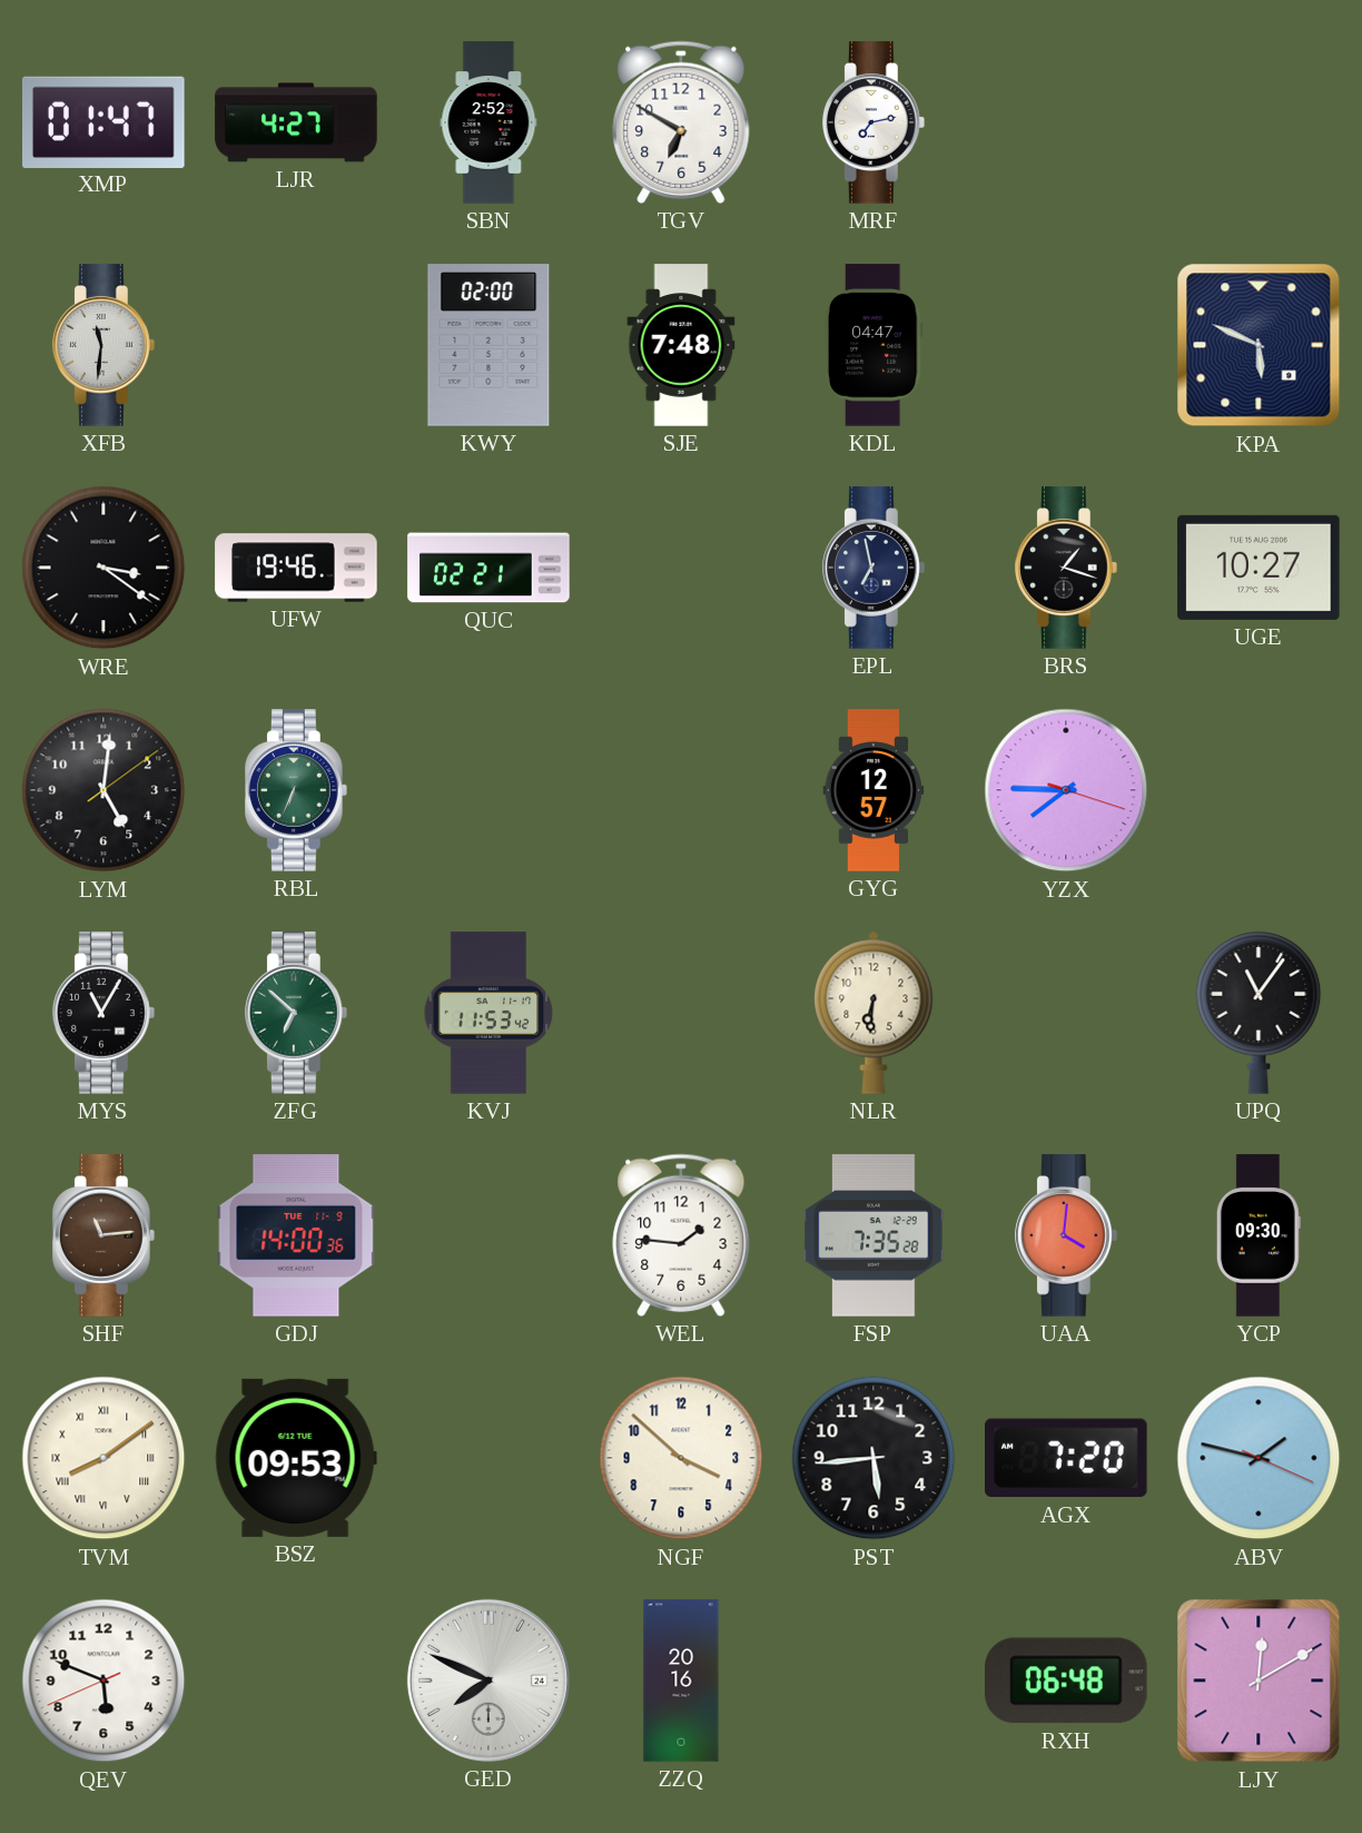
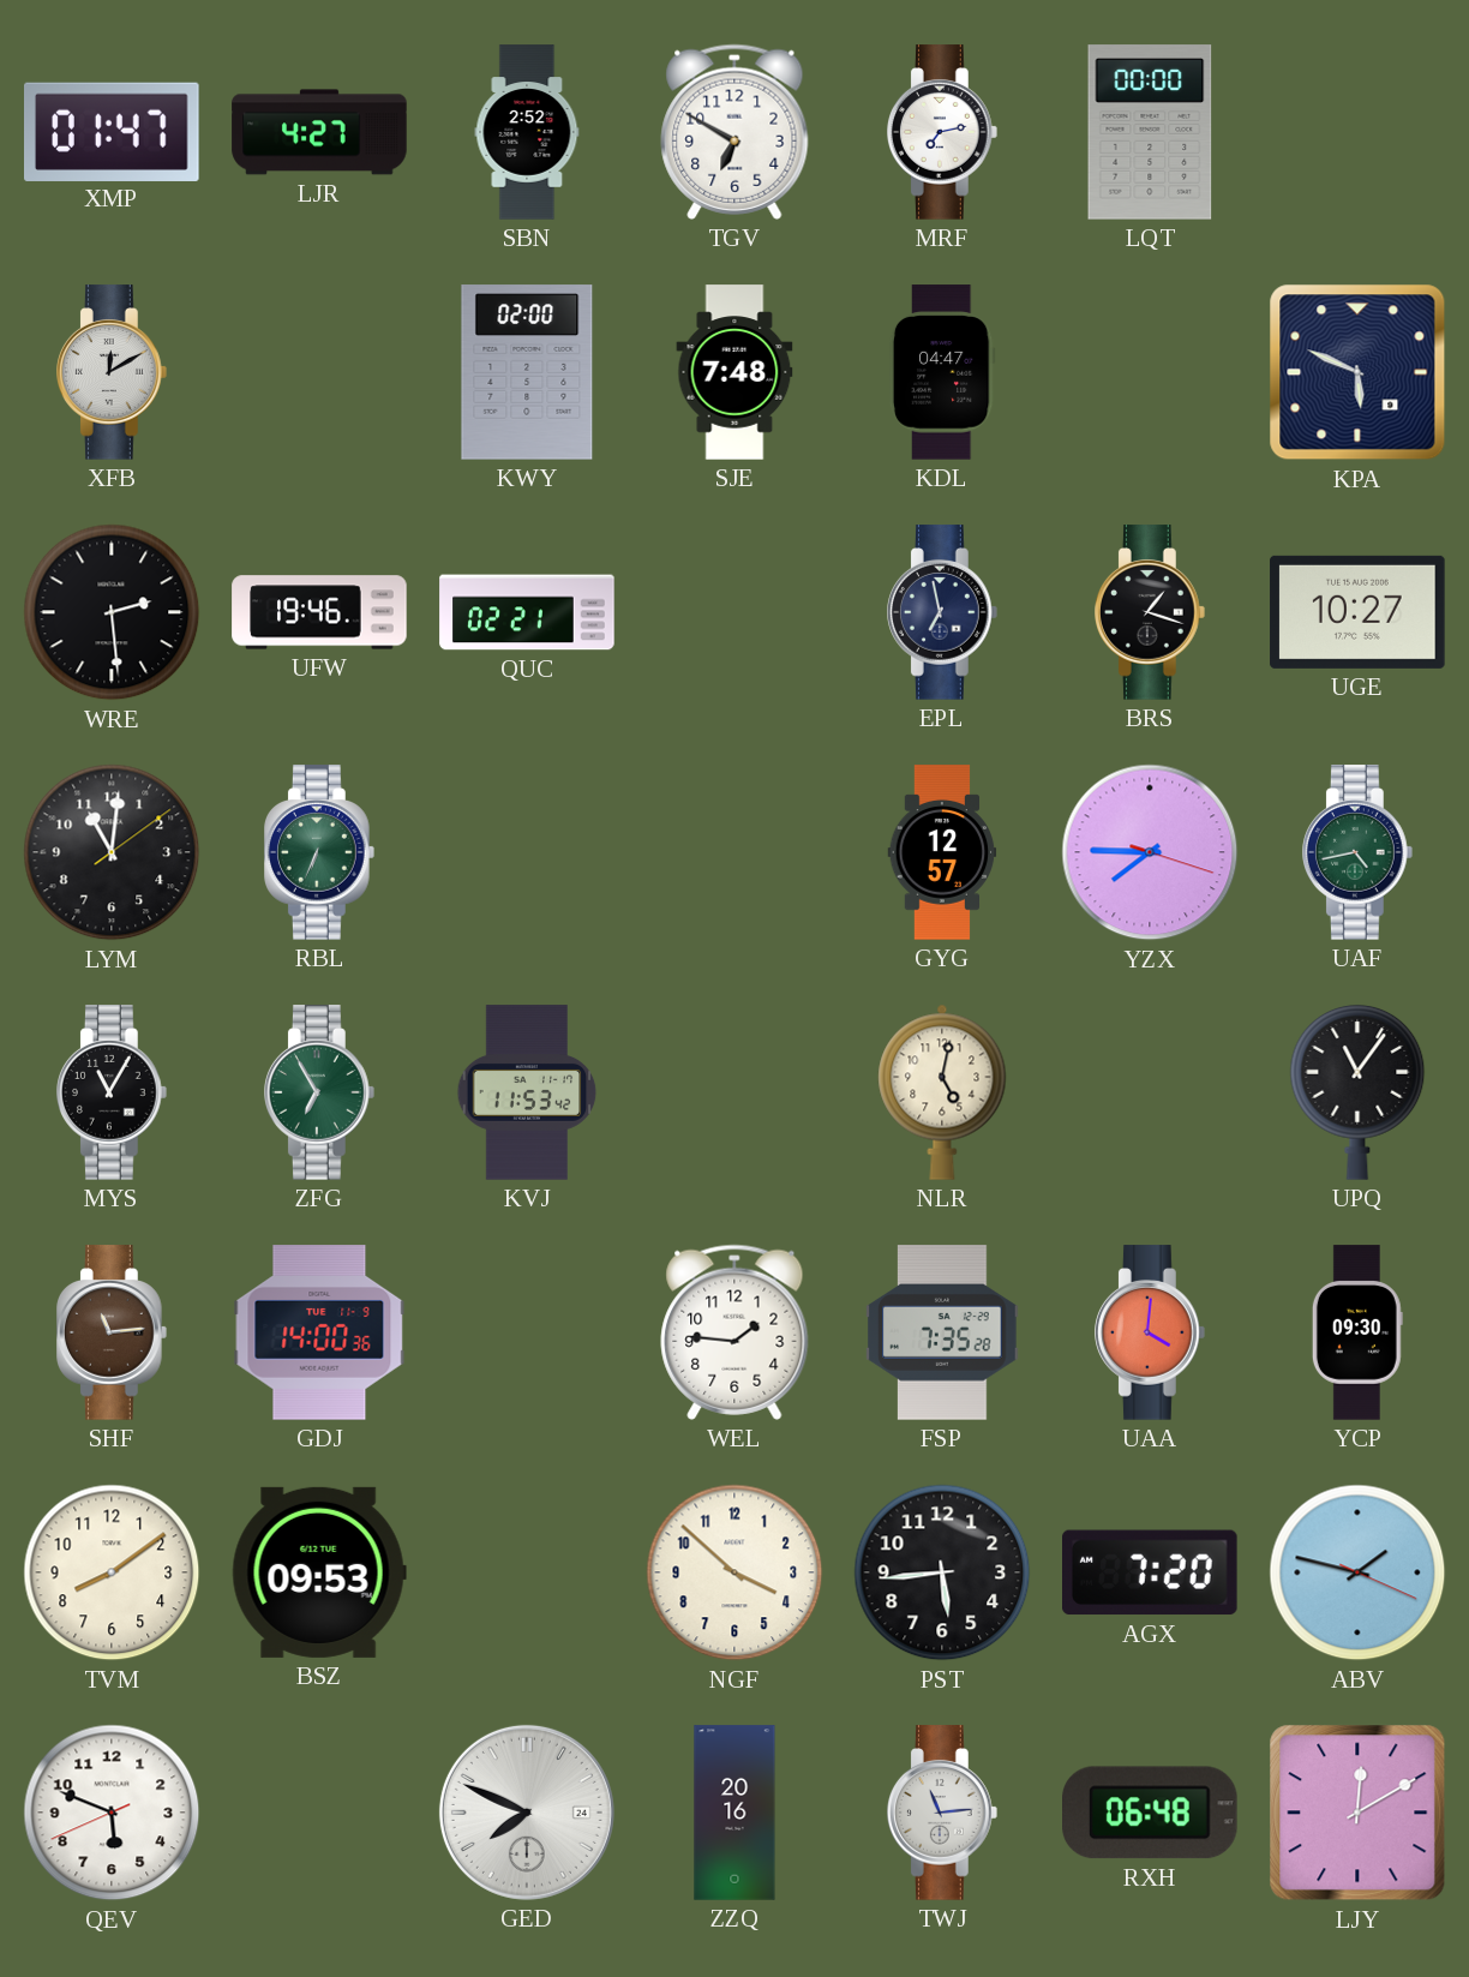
LQT: none -> 00:00 (1150, 132)
XFB: 11:31 -> 12:10 (113, 372)
WRE: 3:21 -> 2:29 (112, 612)
LYM: 5:01 -> 11:01 (112, 852)
UAF: none -> 4:43 (1359, 852)
ZFG: 6:52 -> 6:55 (320, 1092)
NLR: 6:31 -> 5:02 (942, 1092)
TVM numerals: Roman -> Arabic (112, 1572)
TWJ: none -> 11:14 (943, 1813)
